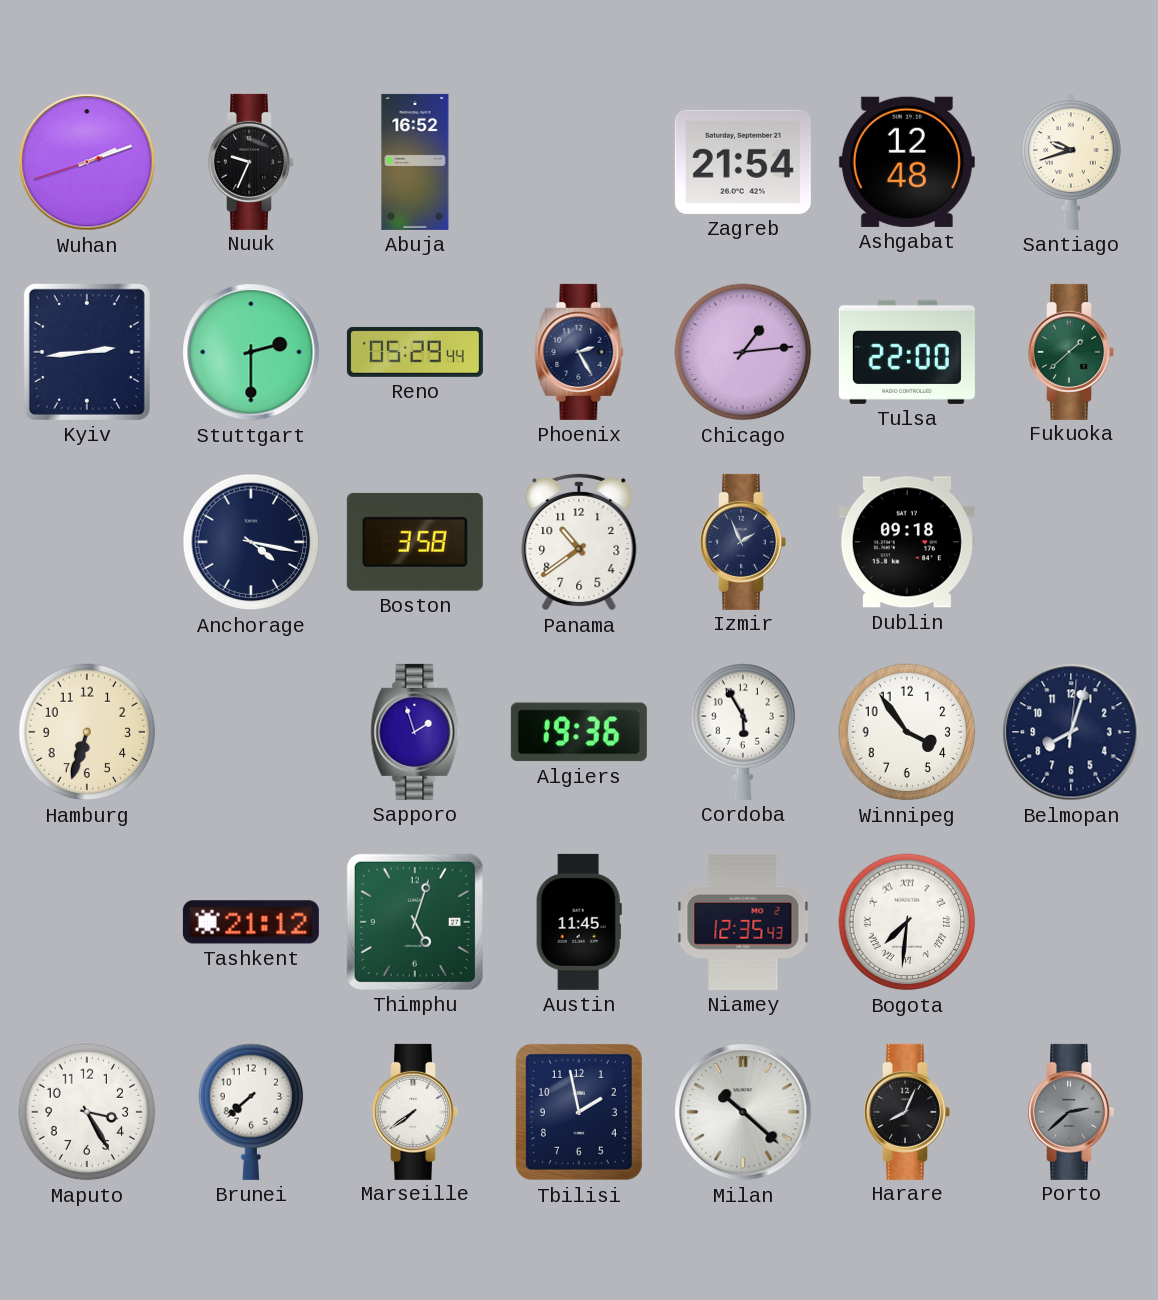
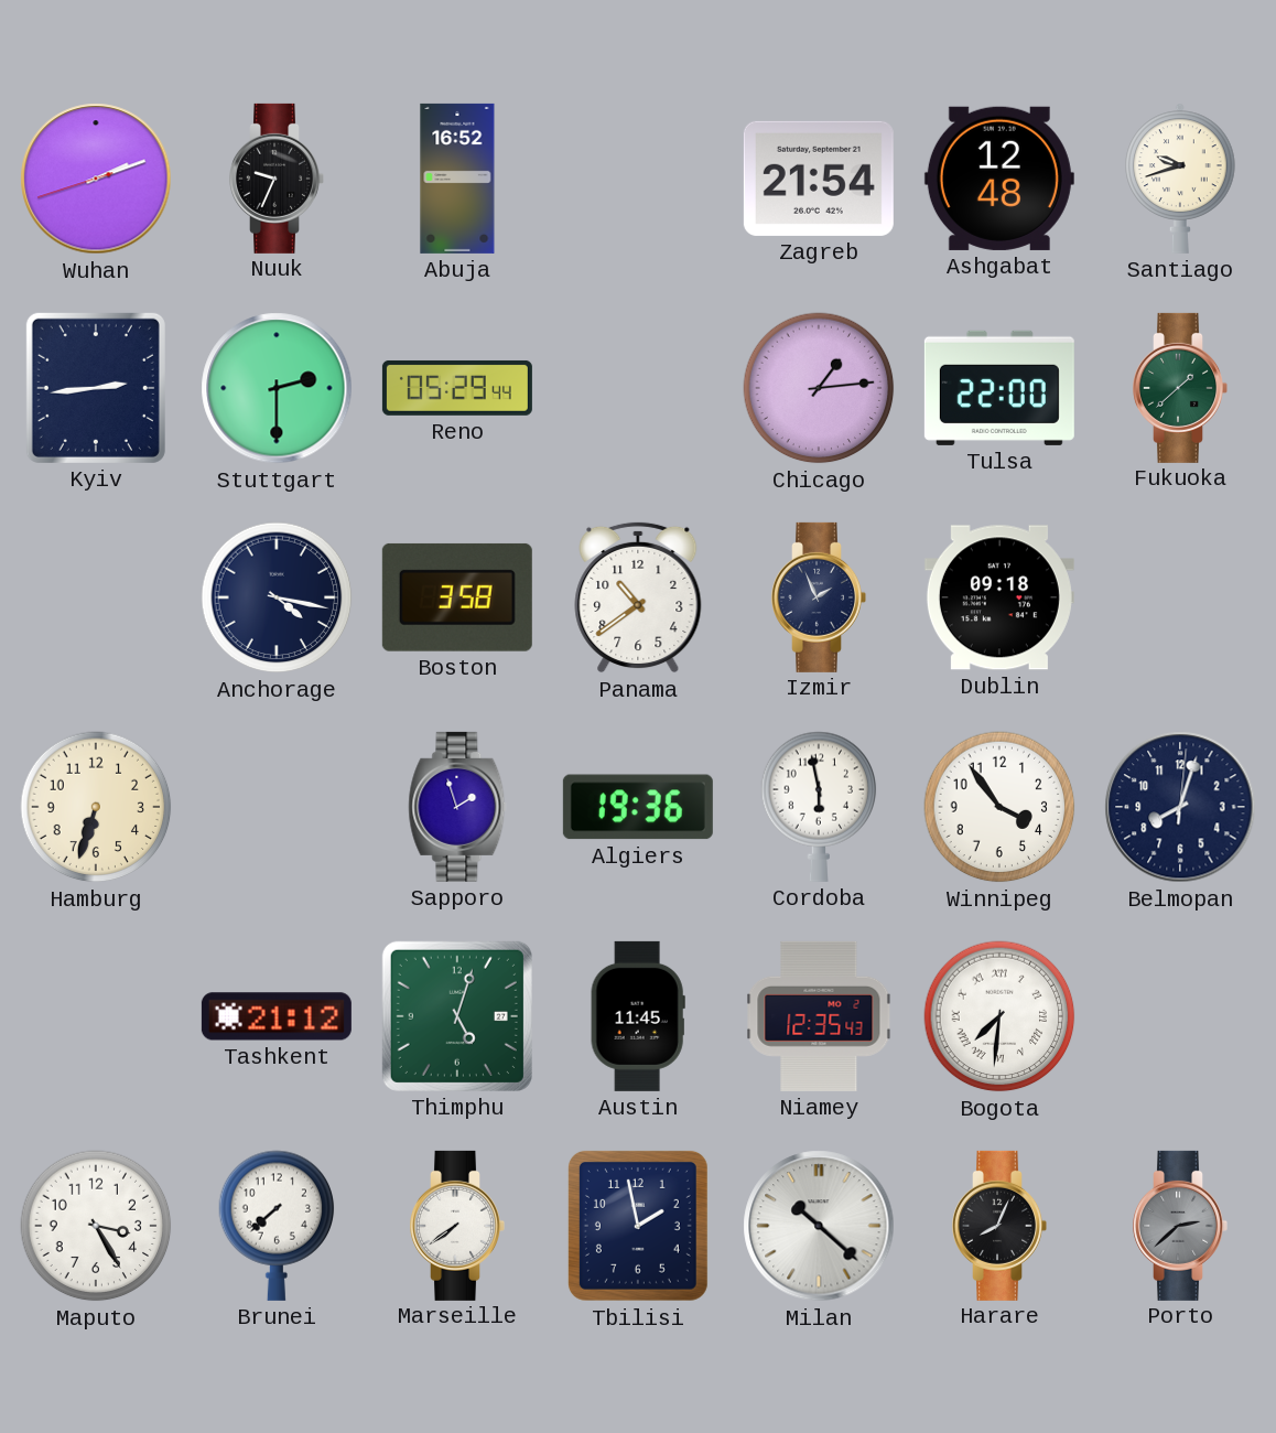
Phoenix: 2:25 -> none (579, 352)
Cordoba: 5:55 -> 5:58 (819, 807)
